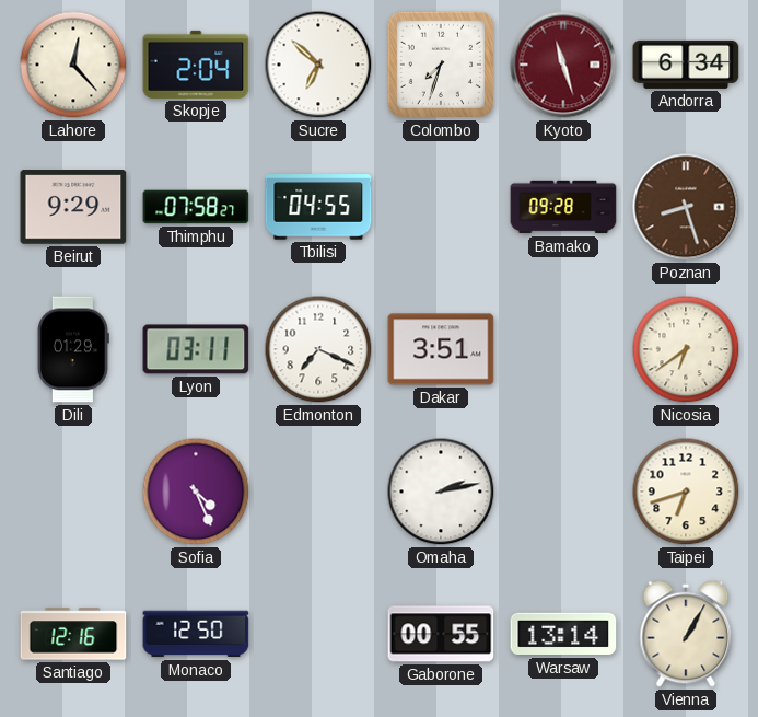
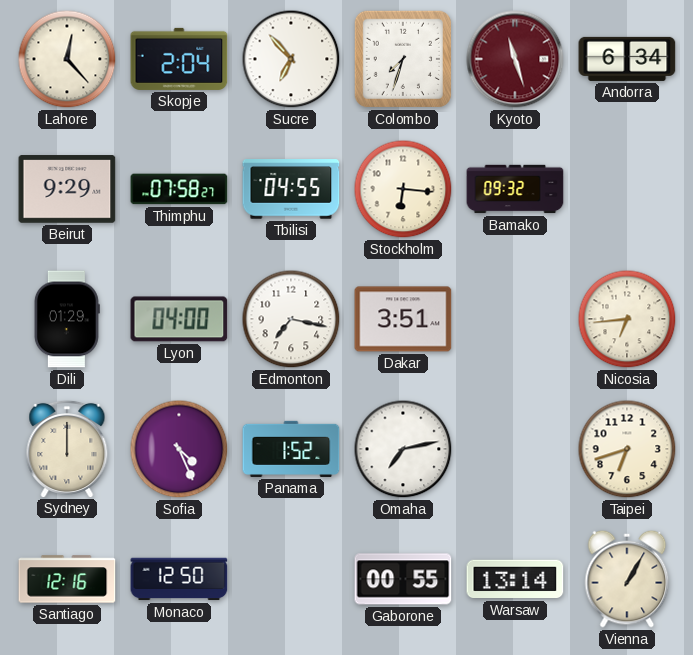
Sucre: 6:52 -> 6:53 (291, 59)
Stockholm: none -> 6:16 (403, 189)
Bamako: 09:28 -> 09:32 (515, 189)
Poznan: 8:27 -> none (686, 207)
Lyon: 03:11 -> 04:00 (179, 319)
Edmonton: 7:19 -> 7:17 (291, 319)
Nicosia: 6:39 -> 6:44 (627, 319)
Sydney: none -> 12:00 (67, 448)
Panama: none -> 1:52 (291, 449)
Omaha: 2:13 -> 7:13 (403, 449)
